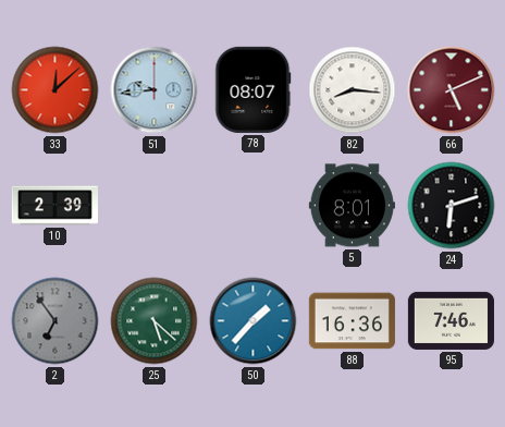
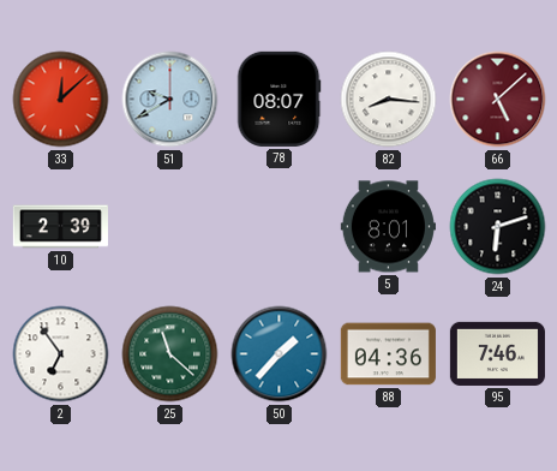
51: 9:44 -> 9:40 (170, 100)
66: 5:11 -> 5:08 (498, 100)
2 dial: grey -> white (61, 354)
25: 5:22 -> 11:22 (170, 354)
88: 16:36 -> 04:36 (388, 354)
